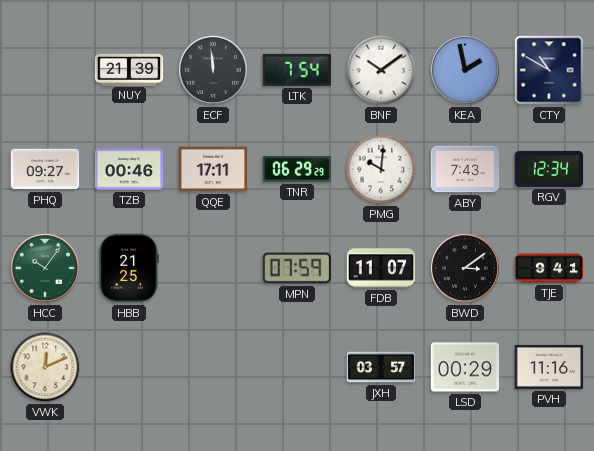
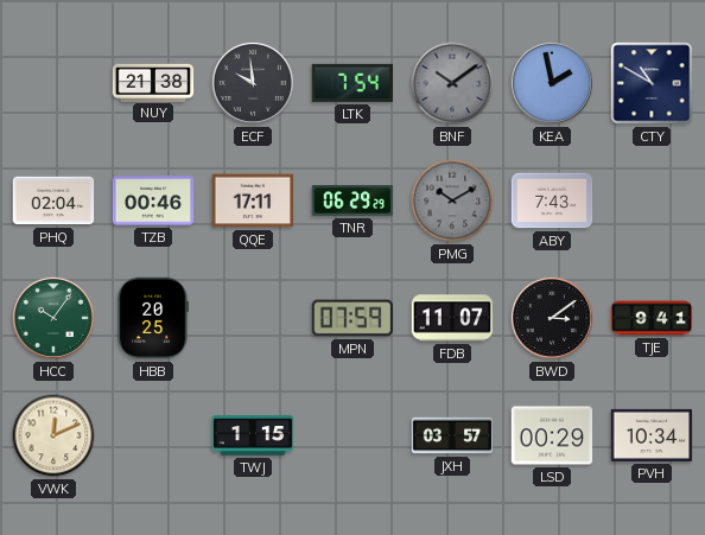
NUY: 21:39 -> 21:38 (153, 82)
ECF: 11:59 -> 9:59 (253, 83)
BNF dial: white -> grey (452, 83)
PHQ: 09:27 -> 02:04 (53, 200)
PMG: 10:01 -> 10:10 (452, 200)
PMG dial: white -> grey (452, 200)
RGV: 12:34 -> none (549, 169)
HBB: 21:25 -> 20:25 (153, 318)
TWJ: none -> 1:15 (253, 435)
PVH: 11:16 -> 10:34 (652, 435)
